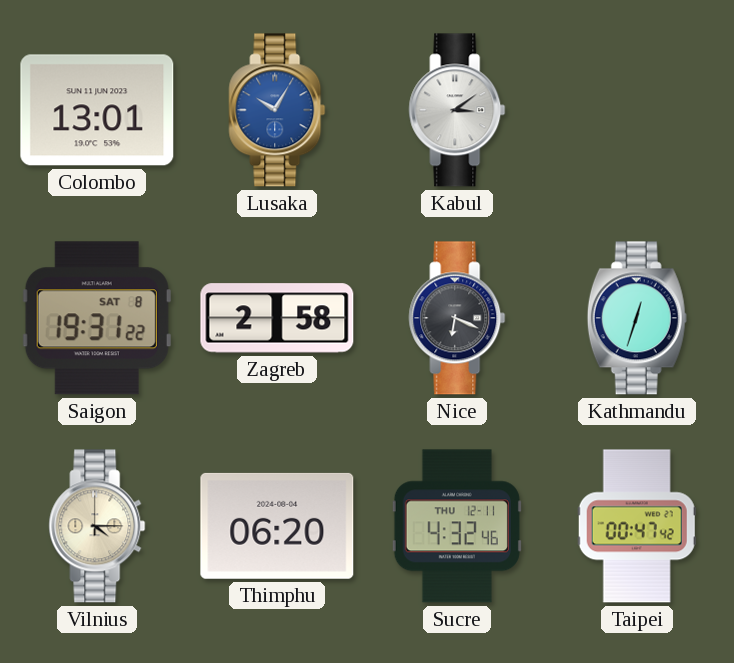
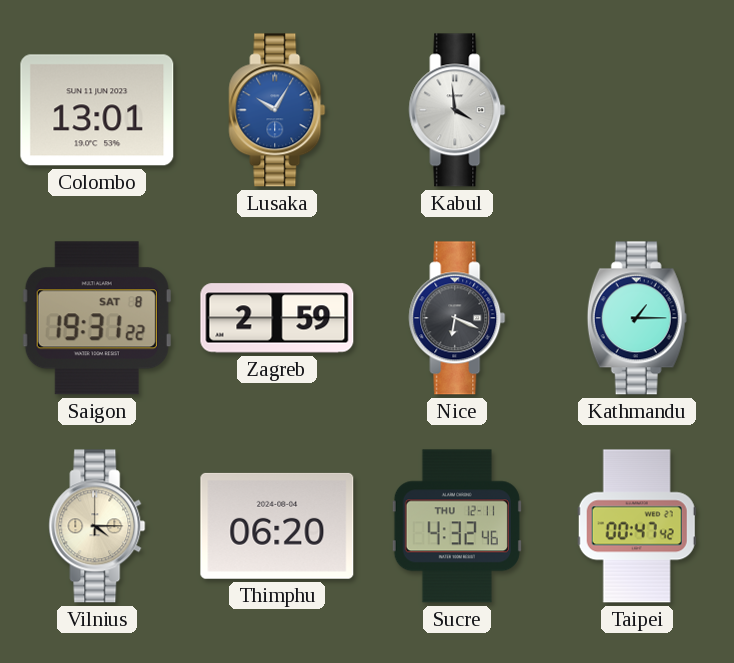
Kabul: 3:09 -> 3:59 (457, 110)
Zagreb: 2:58 -> 2:59 (277, 318)
Kathmandu: 12:33 -> 1:15 (637, 318)
